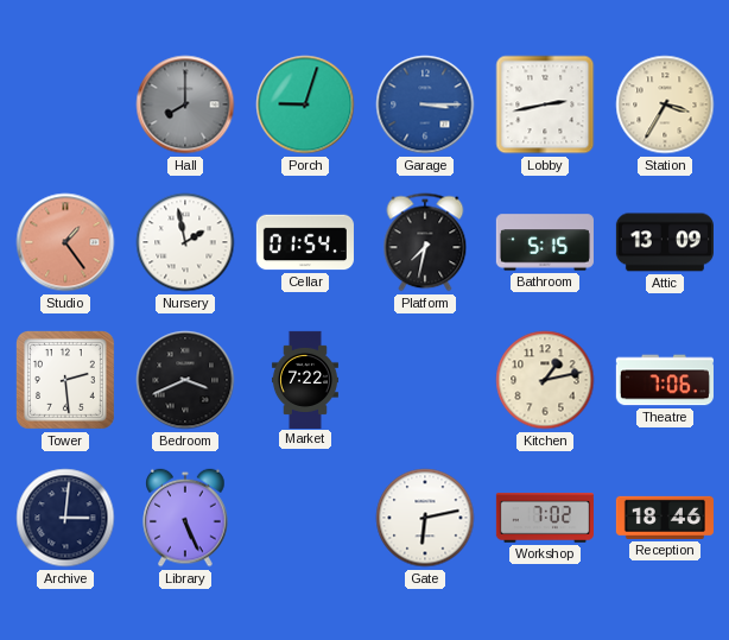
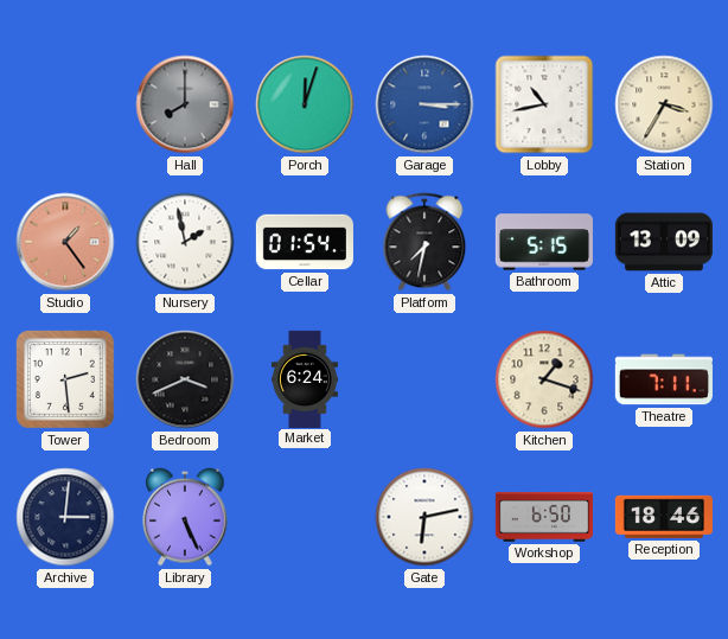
Porch: 9:03 -> 12:03 (305, 104)
Lobby: 2:43 -> 10:43 (544, 104)
Market: 7:22 -> 6:24 (305, 378)
Kitchen: 1:13 -> 1:18 (544, 379)
Theatre: 7:06 -> 7:11 (664, 379)
Workshop: 7:02 -> 6:50 (544, 517)
